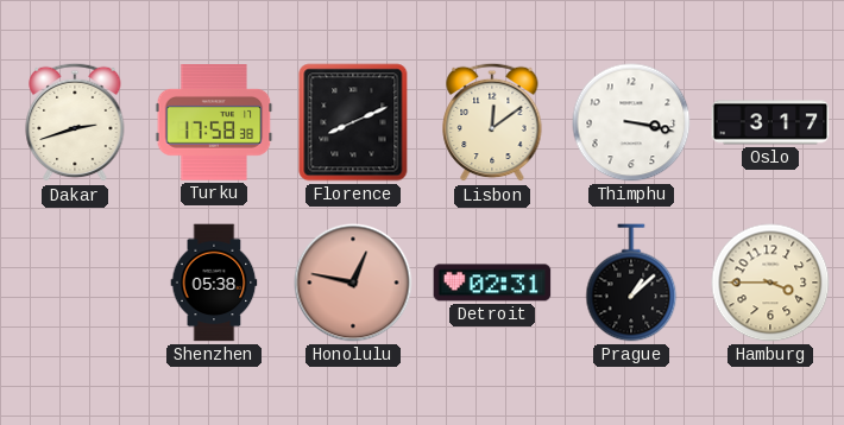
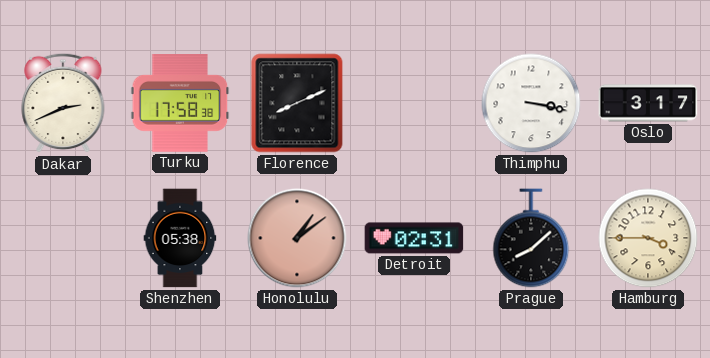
Dakar: 2:42 -> 2:41 (63, 103)
Lisbon: 12:09 -> none (492, 122)
Honolulu: 12:47 -> 1:09 (297, 238)
Prague: 1:08 -> 8:08 (531, 238)
